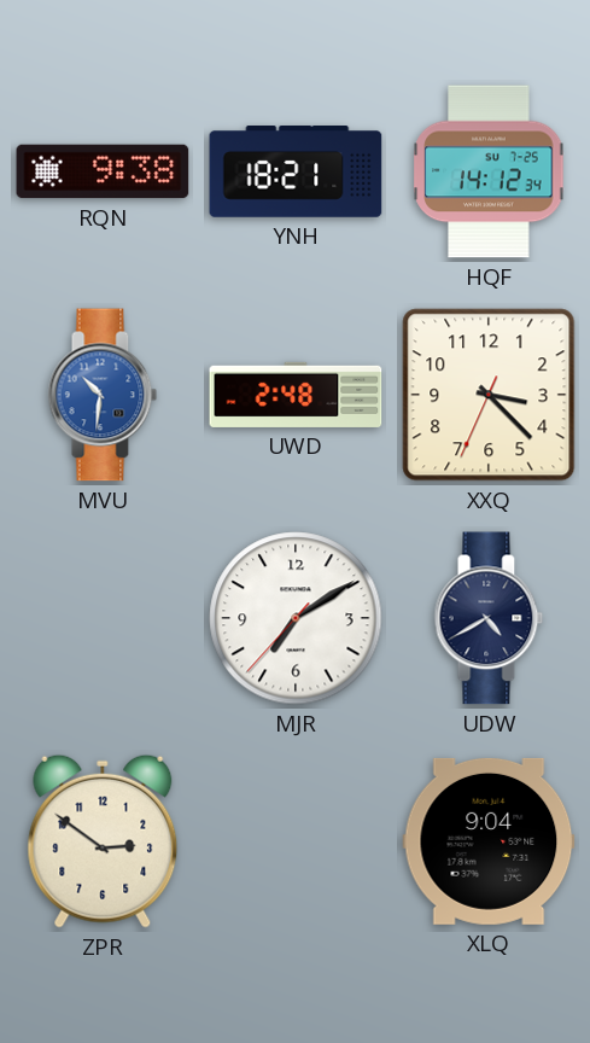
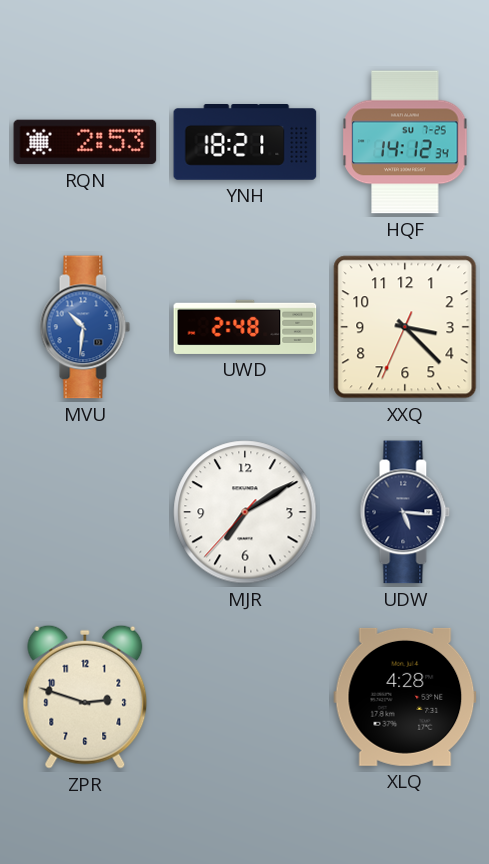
RQN: 9:38 -> 2:53 (85, 142)
UDW: 4:40 -> 5:16 (405, 512)
ZPR: 2:51 -> 2:48 (85, 697)
XLQ: 9:04 -> 4:28 (405, 697)
